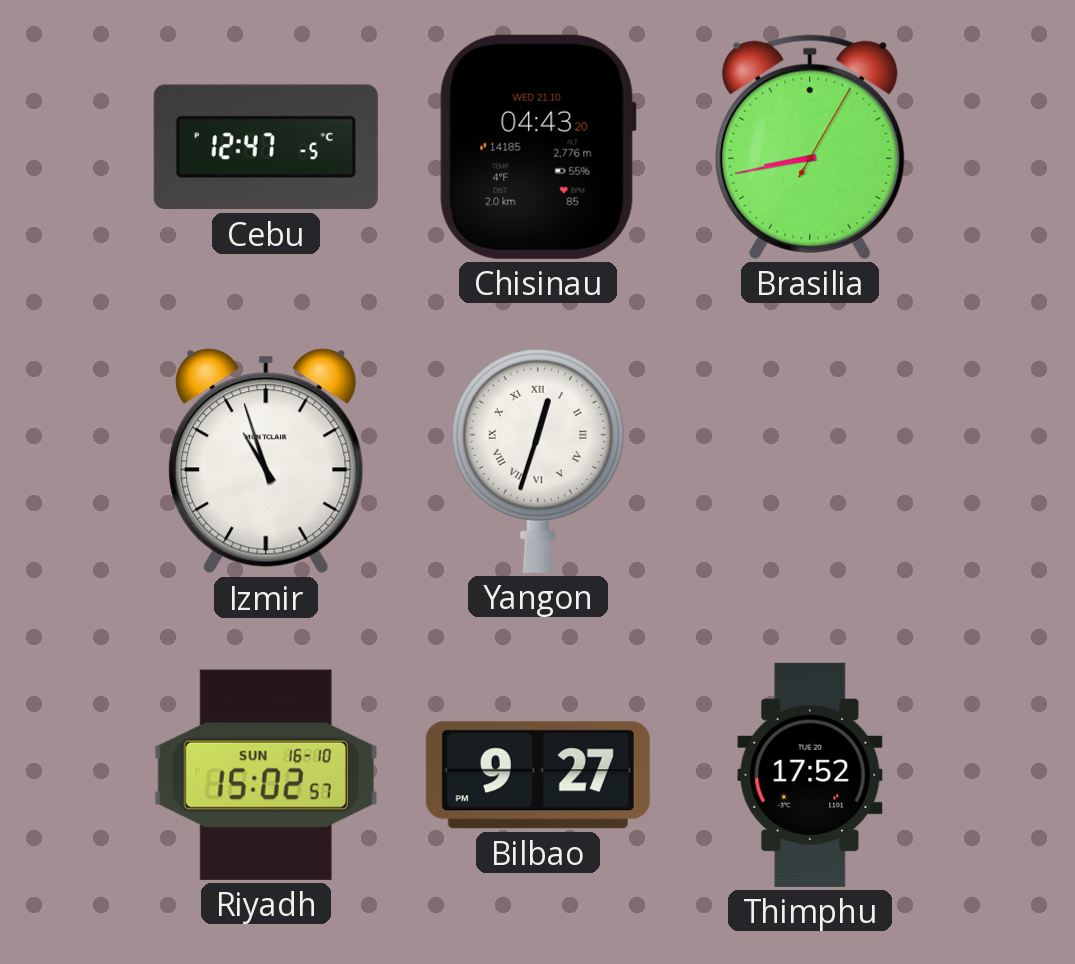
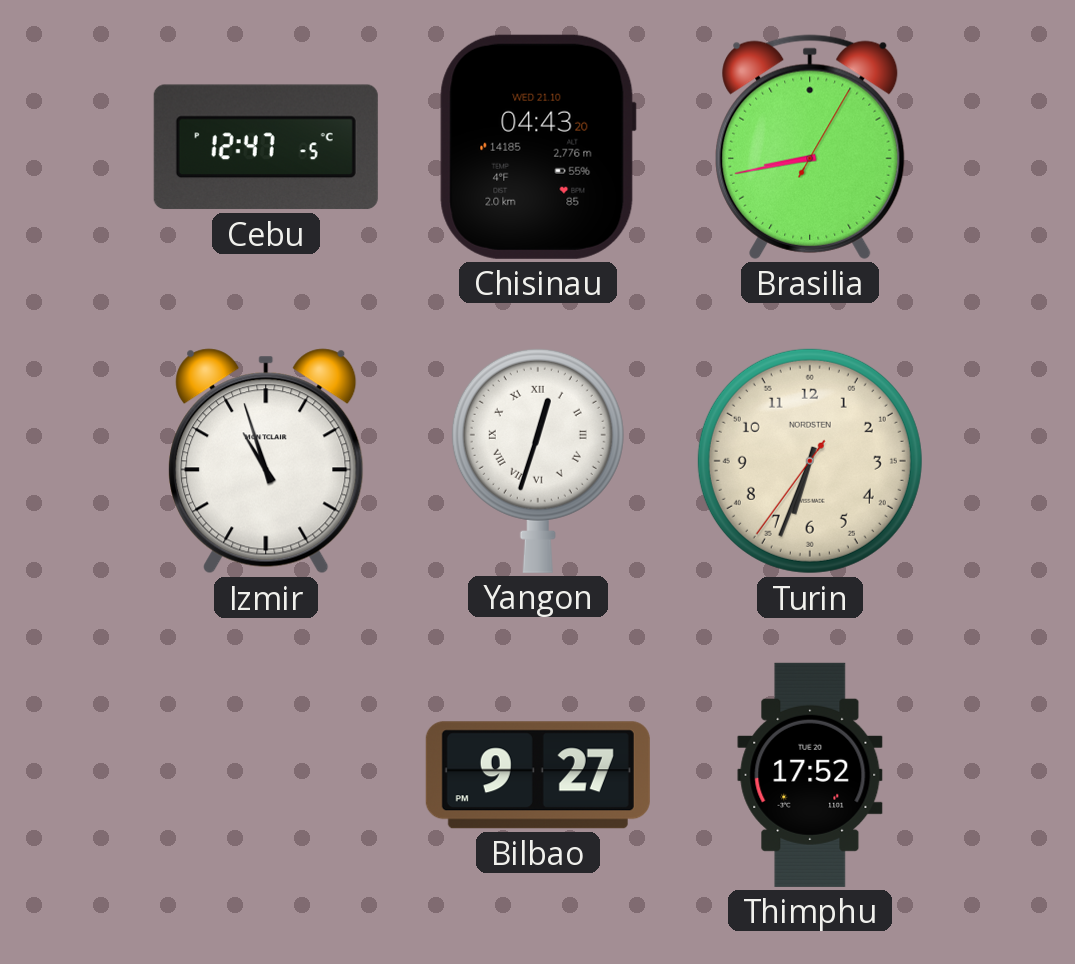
Turin: none -> 6:33 (810, 461)
Riyadh: 15:02 -> none (266, 775)
